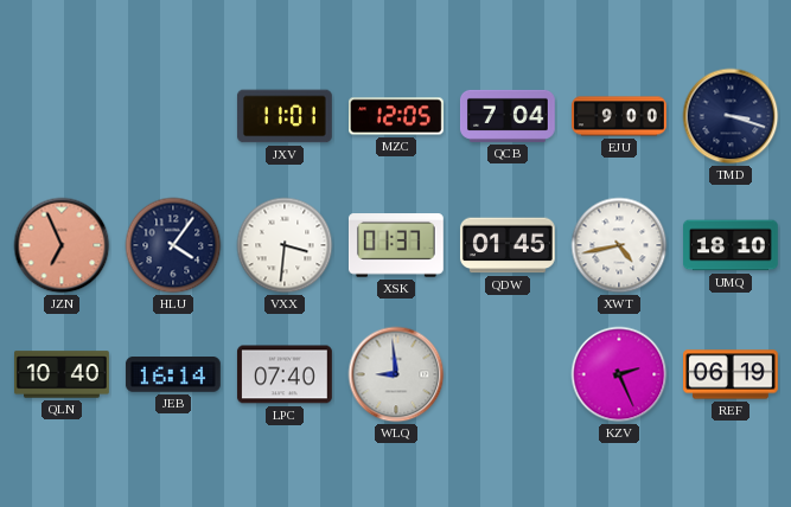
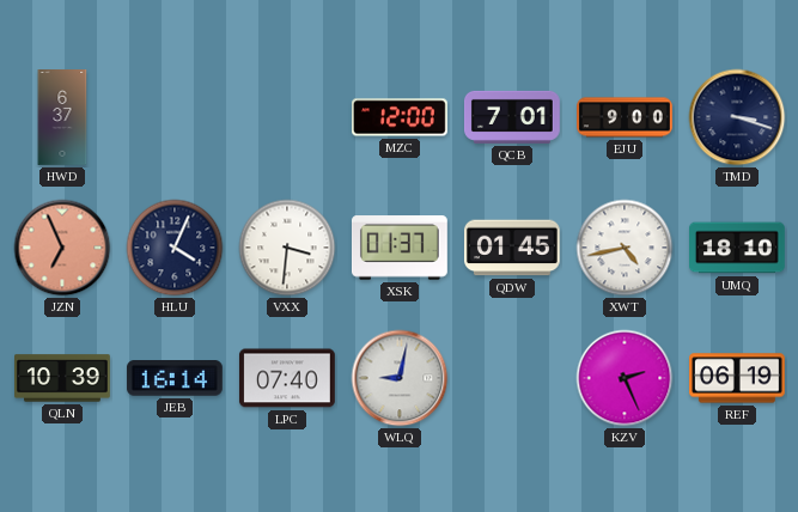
HWD: none -> 6:37 (62, 118)
JXV: 11:01 -> none (285, 116)
MZC: 12:05 -> 12:00 (401, 117)
QCB: 7:04 -> 7:01 (512, 117)
HLU: 4:06 -> 4:04 (175, 248)
QLN: 10:40 -> 10:39 (63, 378)
WLQ: 8:59 -> 9:02 (400, 378)
